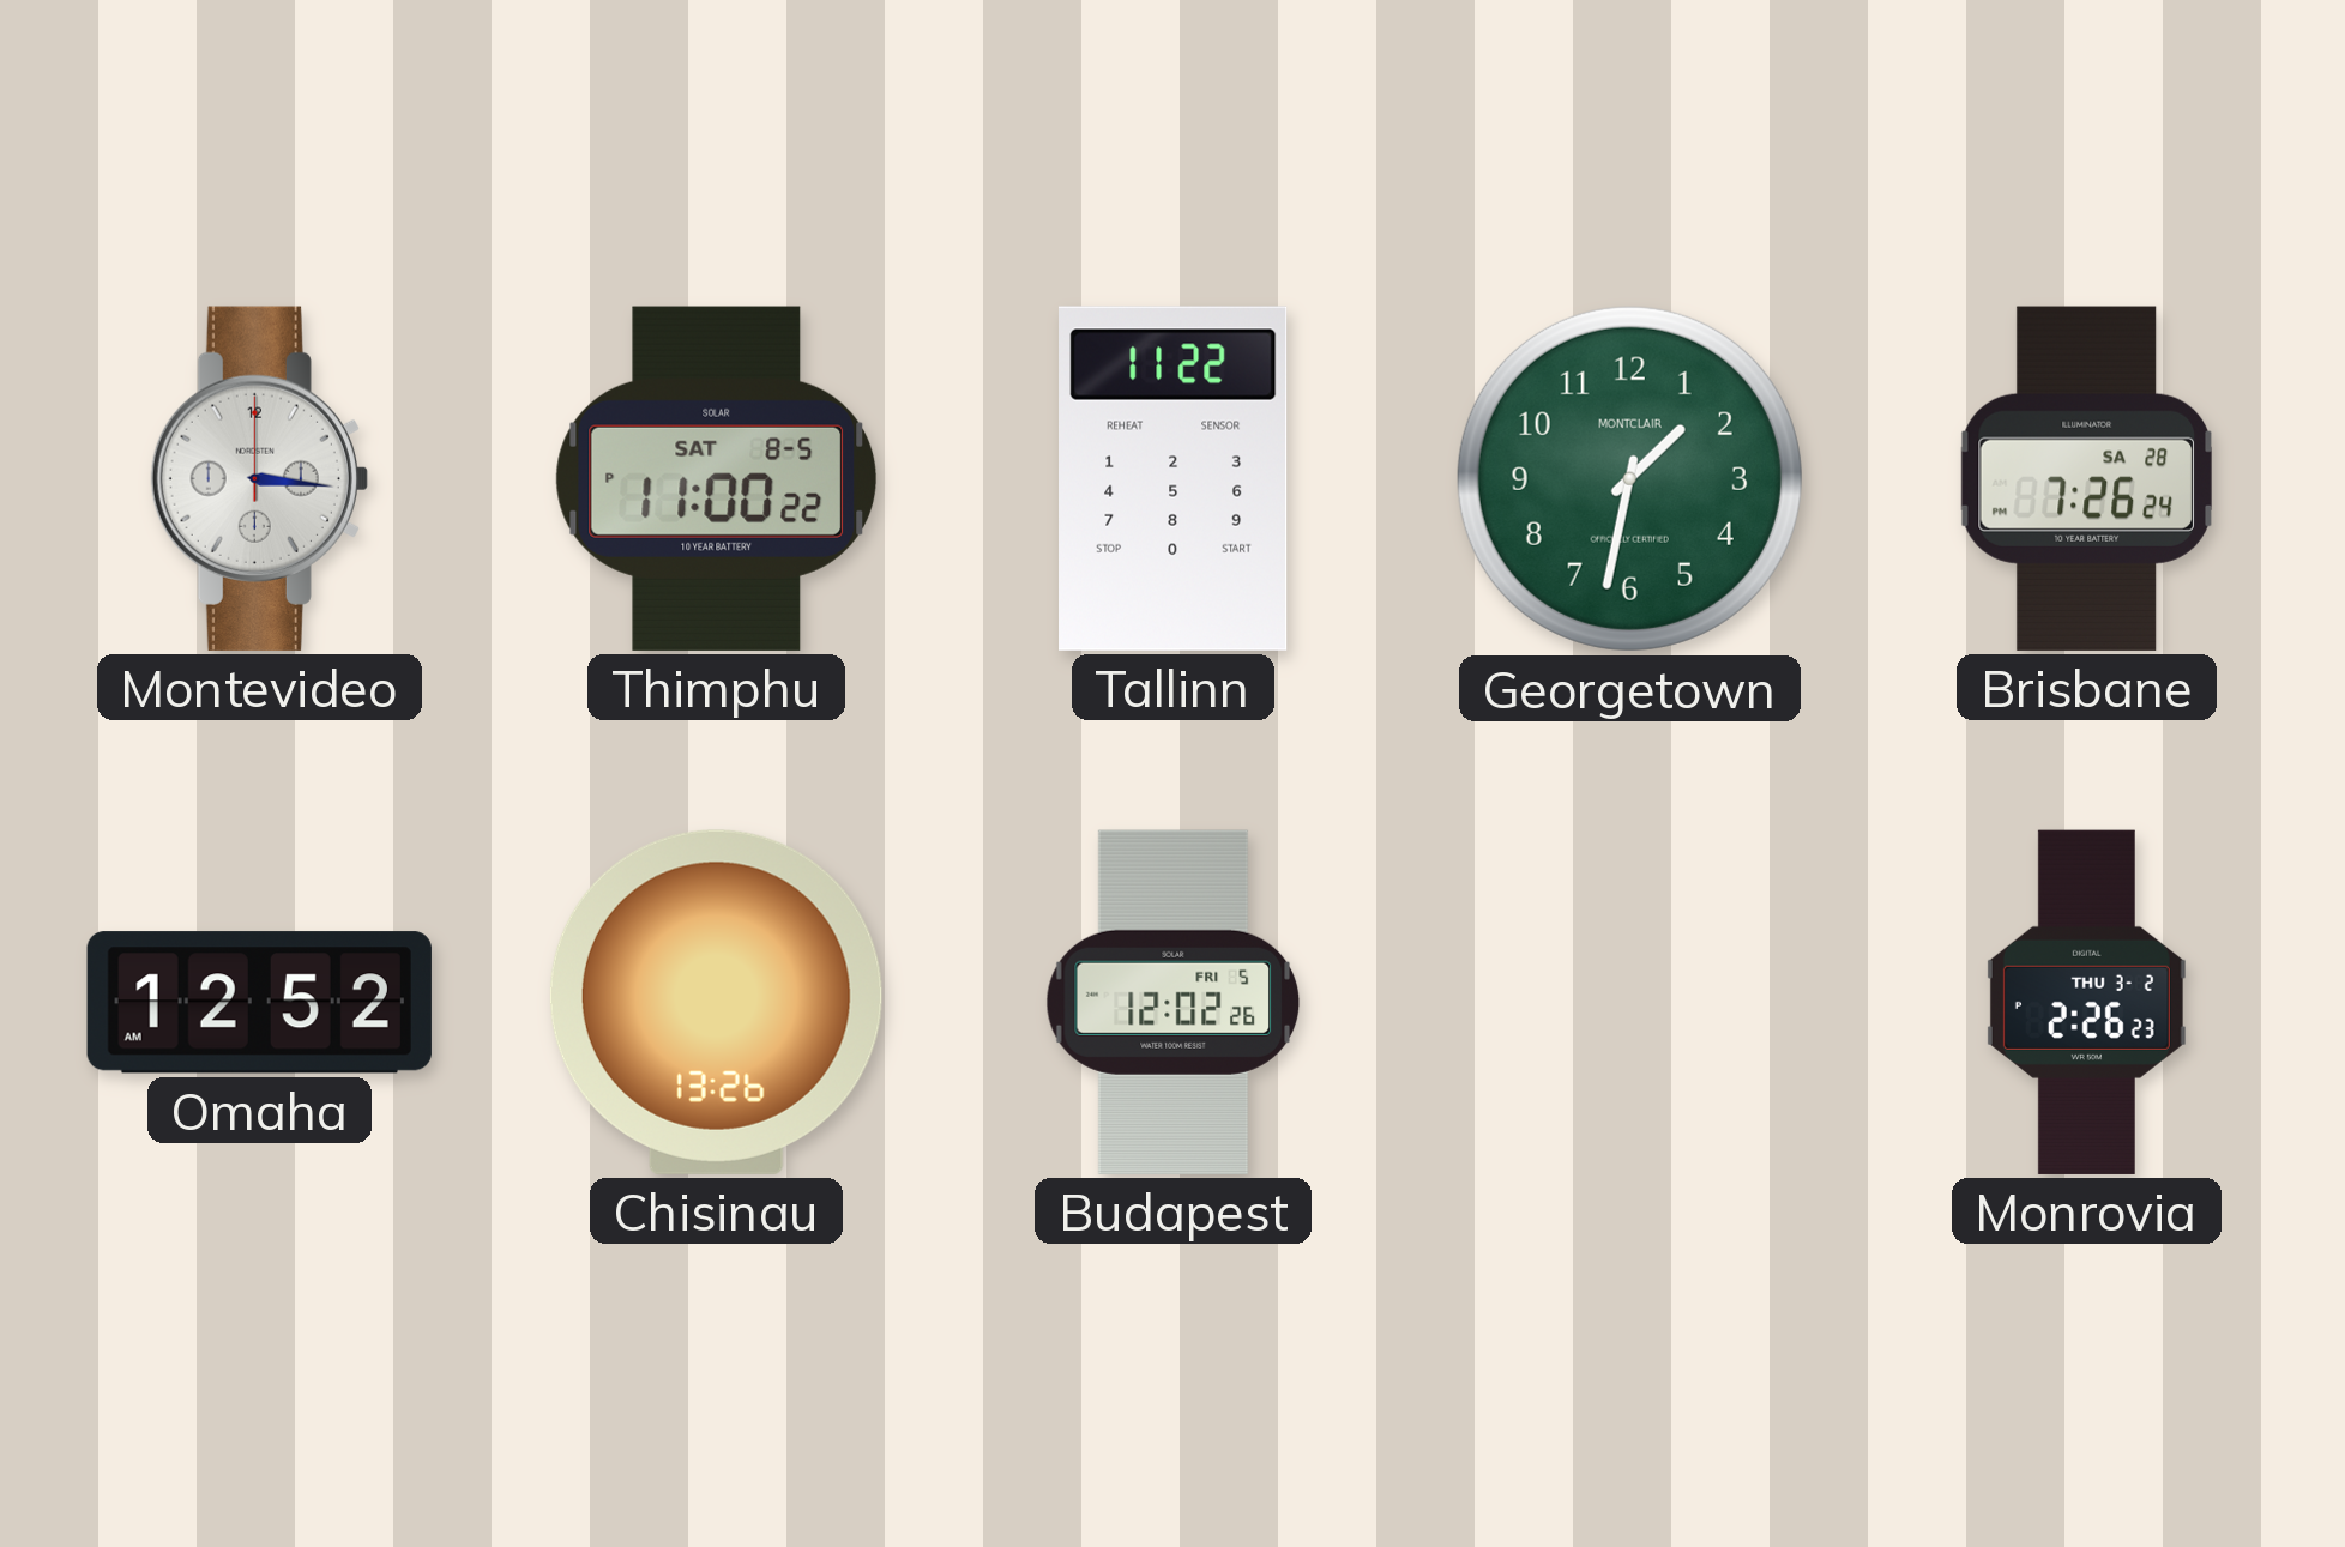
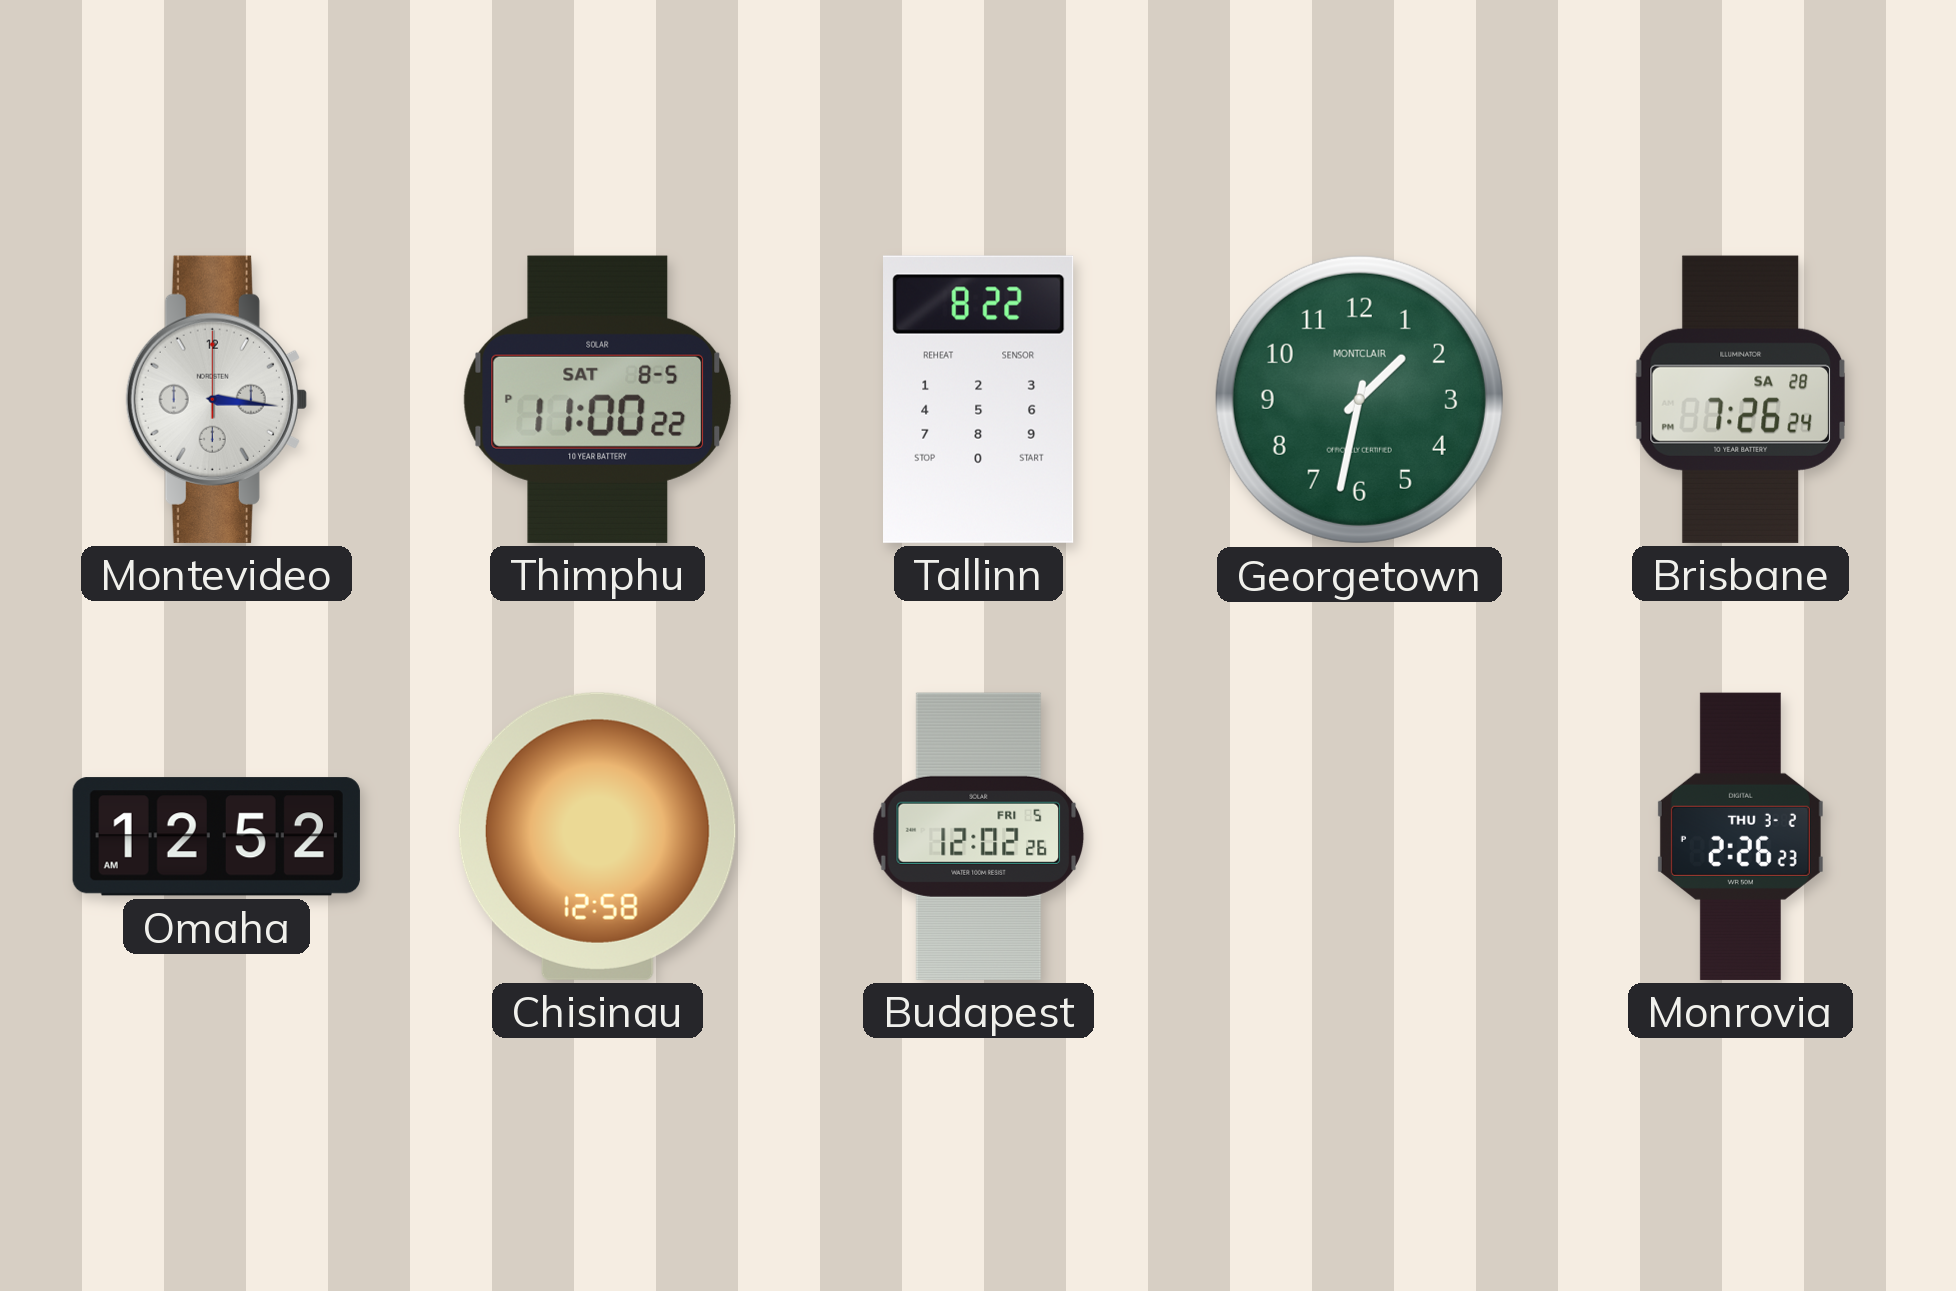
Tallinn: 11:22 -> 8:22 (979, 399)
Chisinau: 13:26 -> 12:58 (597, 836)
